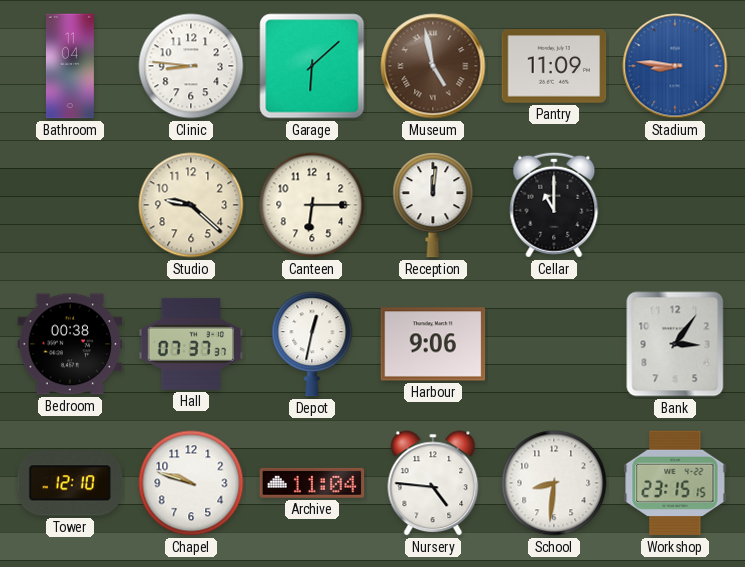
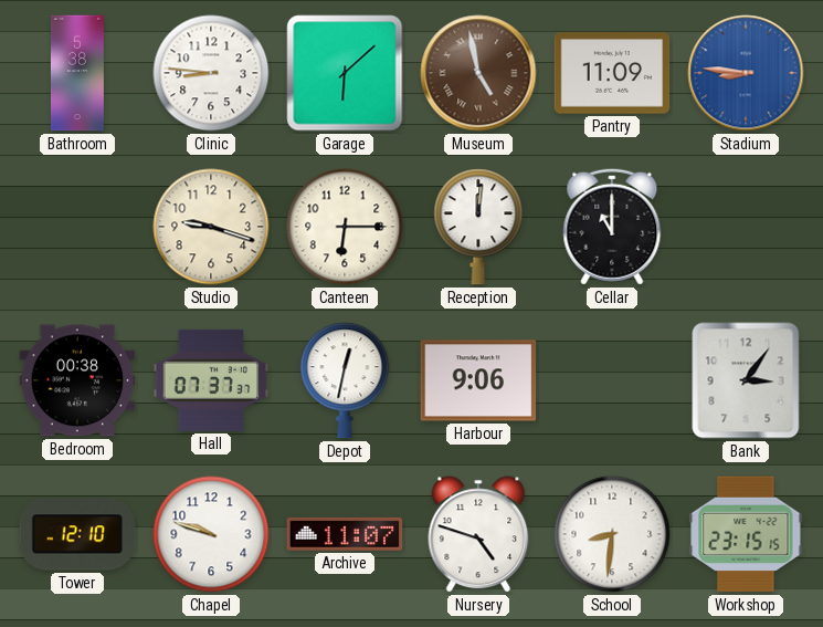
Bathroom: 11:04 -> 5:38 (77, 73)
Studio: 9:22 -> 9:18 (211, 227)
Archive: 11:04 -> 11:07 (345, 534)
Nursery: 4:46 -> 4:48 (478, 534)
